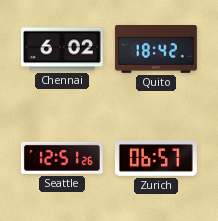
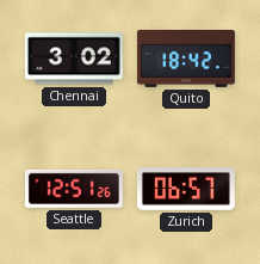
Chennai: 6:02 -> 3:02 (74, 59)
